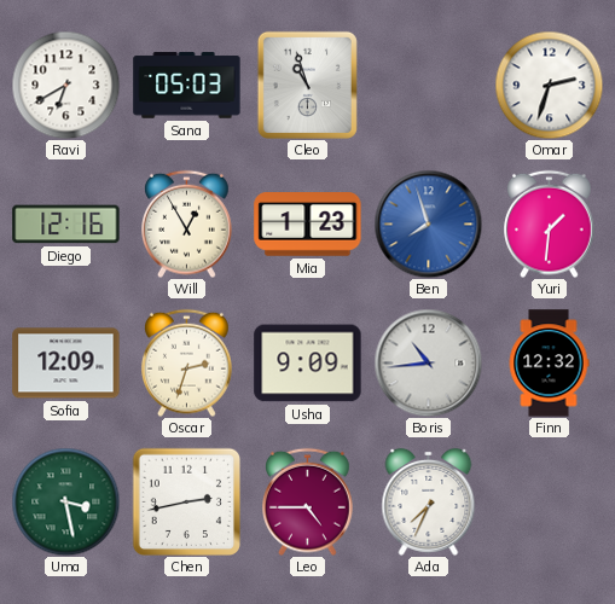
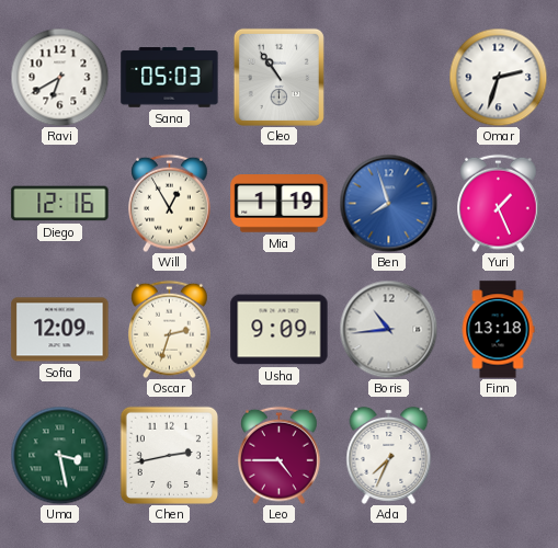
Cleo: 10:57 -> 10:54 (278, 77)
Mia: 1:23 -> 1:19 (280, 204)
Yuri: 1:31 -> 1:26 (499, 203)
Finn: 12:32 -> 13:18 (498, 330)
